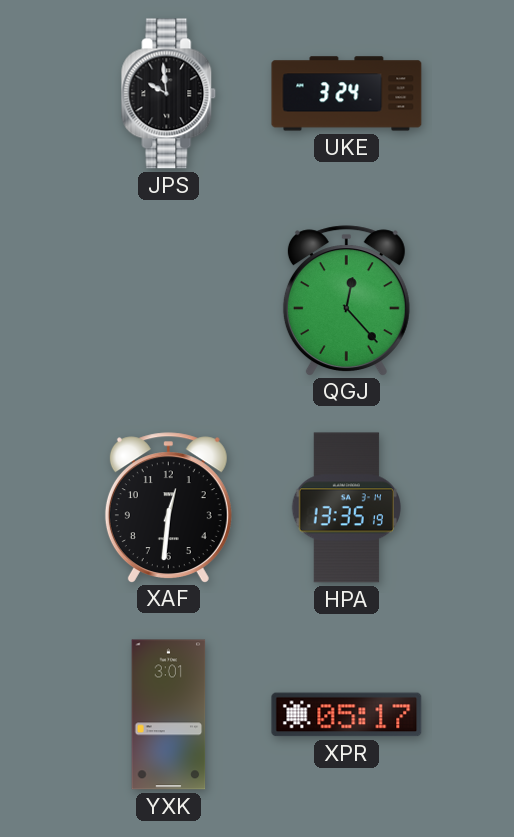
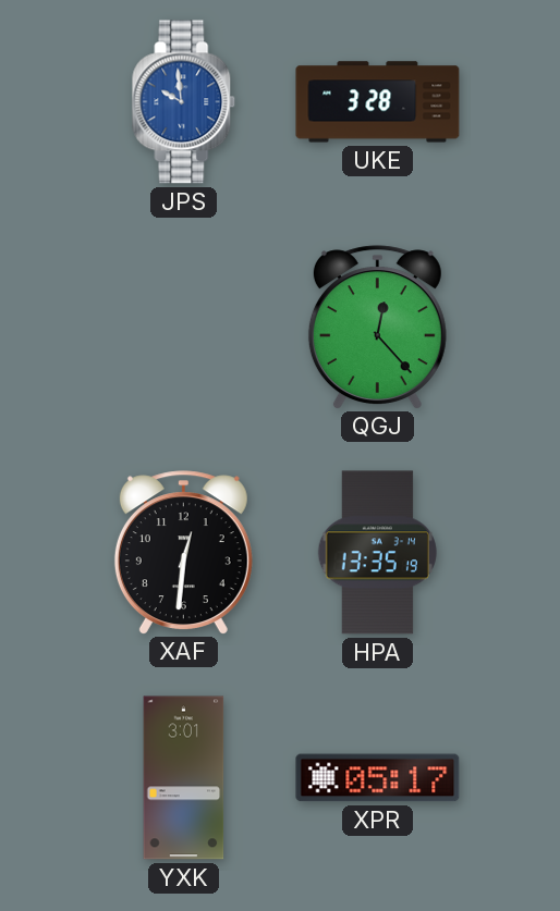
JPS dial: black -> blue (184, 102)
UKE: 3:24 -> 3:28 (378, 102)
